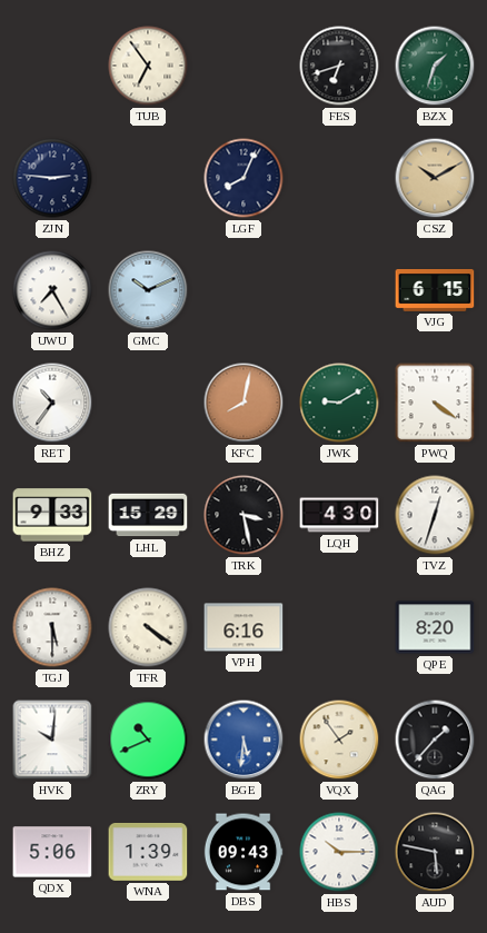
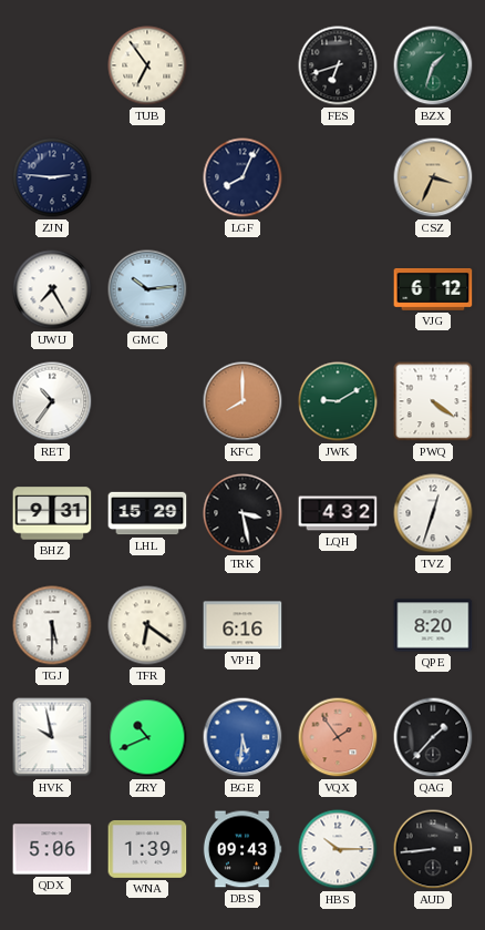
CSZ: 10:10 -> 3:34 (433, 177)
GMC: 10:11 -> 10:14 (147, 289)
VJG: 6:15 -> 6:12 (433, 289)
KFC: 8:02 -> 8:00 (242, 401)
BHZ: 9:33 -> 9:31 (52, 513)
LQH: 4:30 -> 4:32 (338, 513)
TFR: 4:21 -> 6:21 (147, 625)
HVK: 10:01 -> 9:58 (52, 737)
VQX dial: cream -> salmon (338, 737)
AUD: 5:47 -> 8:44 (433, 849)
